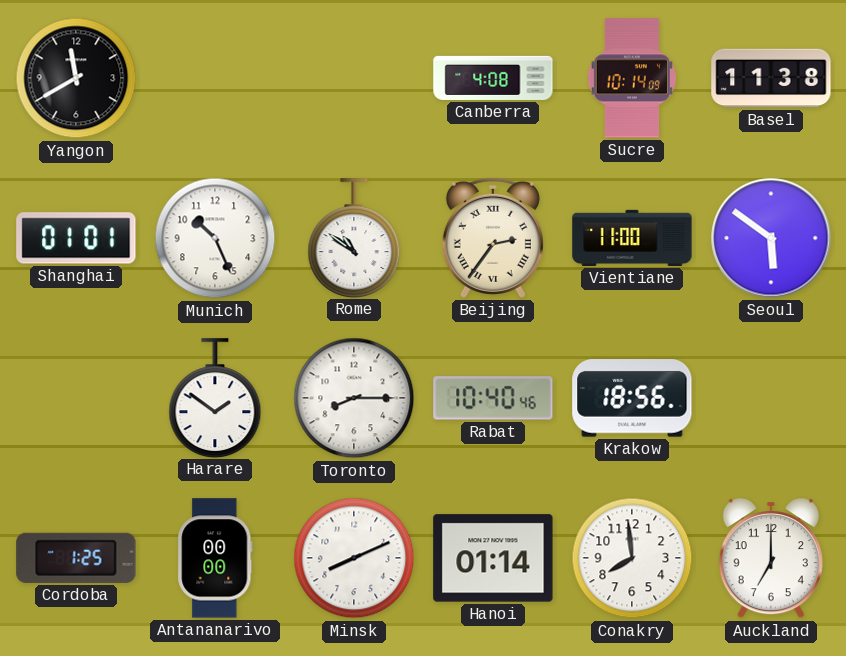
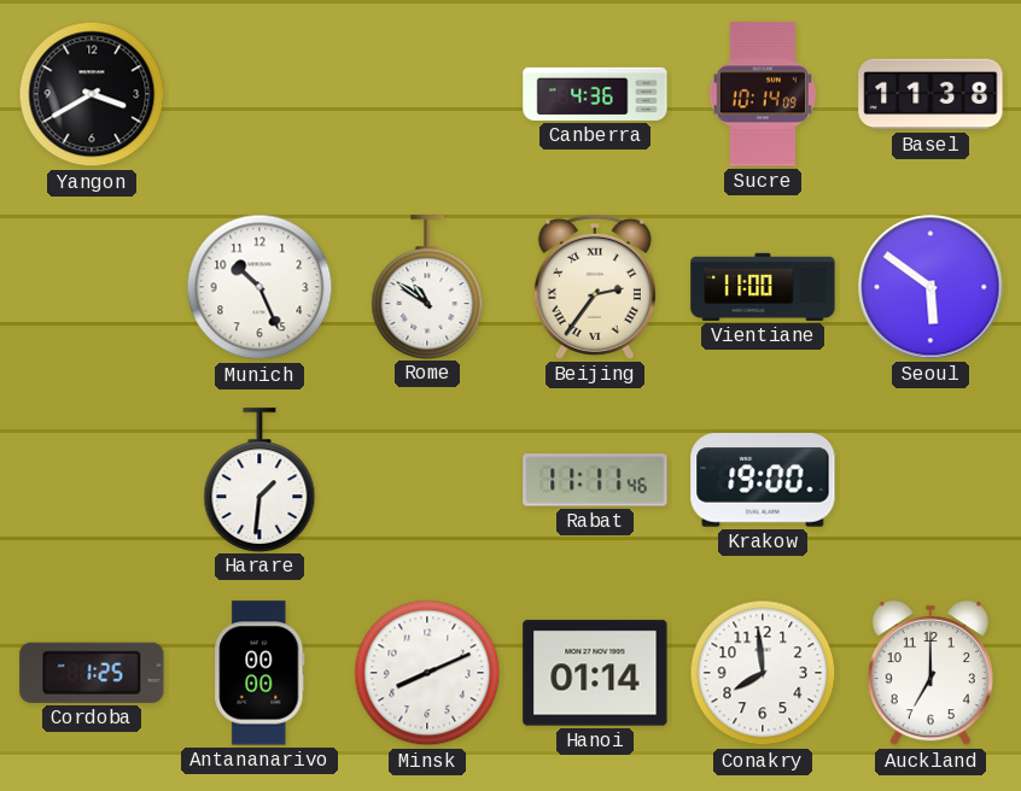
Yangon: 11:40 -> 3:40 (92, 94)
Canberra: 4:08 -> 4:36 (595, 94)
Shanghai: 01:01 -> none (76, 238)
Harare: 1:51 -> 1:31 (259, 480)
Toronto: 8:15 -> none (354, 398)
Rabat: 10:40 -> 11:11 (595, 480)
Krakow: 18:56 -> 19:00 (763, 480)
